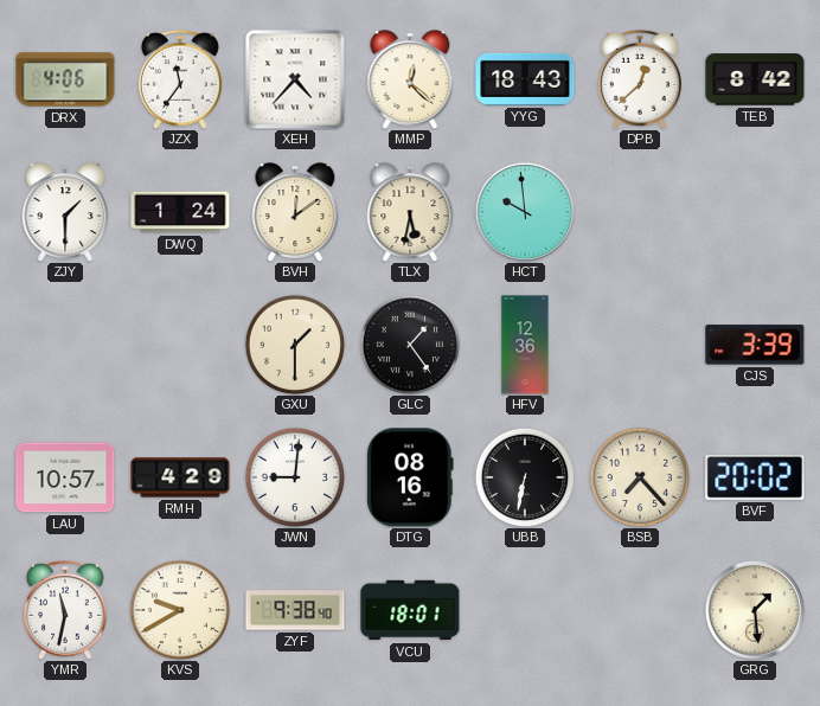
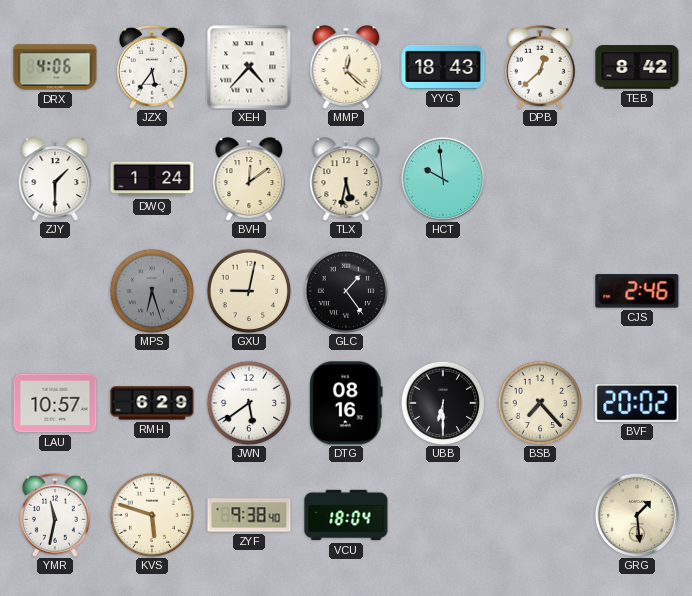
JZX: 11:36 -> 5:36 (152, 67)
MPS: none -> 6:27 (152, 291)
GXU: 1:30 -> 9:02 (249, 291)
HFV: 12:36 -> none (525, 345)
CJS: 3:39 -> 2:46 (637, 291)
RMH: 4:29 -> 6:29 (152, 403)
JWN: 9:01 -> 5:39 (249, 403)
UBB: 6:32 -> 6:30 (443, 403)
KVS: 9:40 -> 5:48 (152, 515)
VCU: 18:01 -> 18:04 (346, 515)
